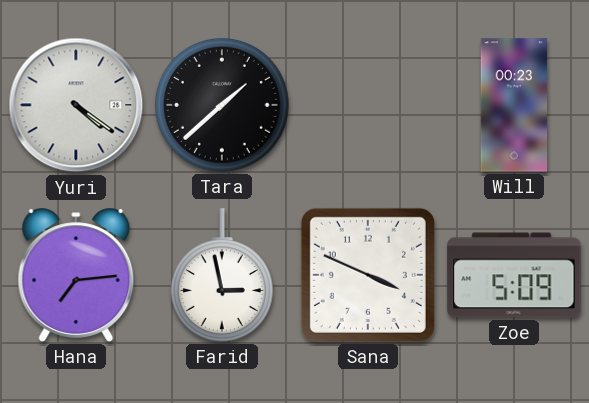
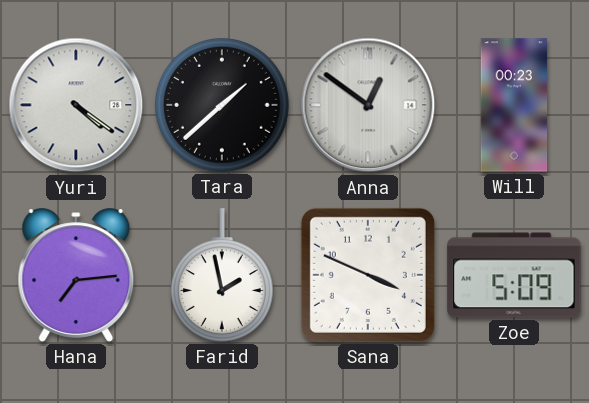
Anna: none -> 12:51 (368, 105)
Farid: 2:58 -> 1:58 (222, 275)
